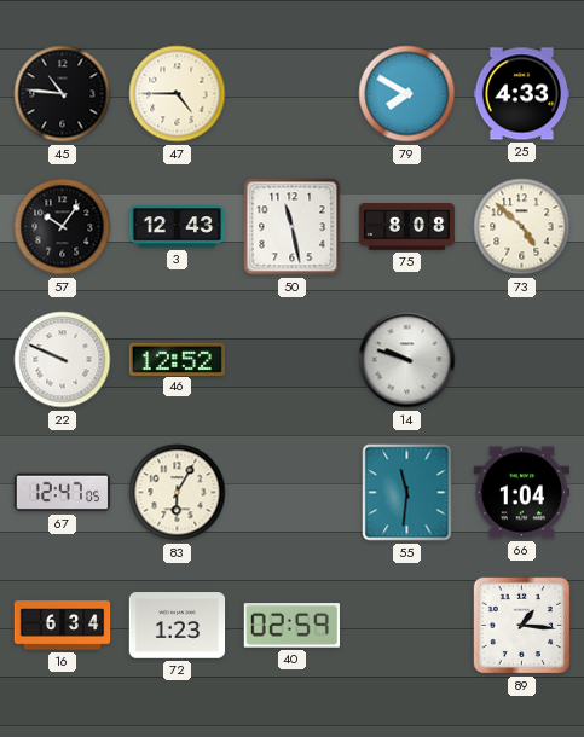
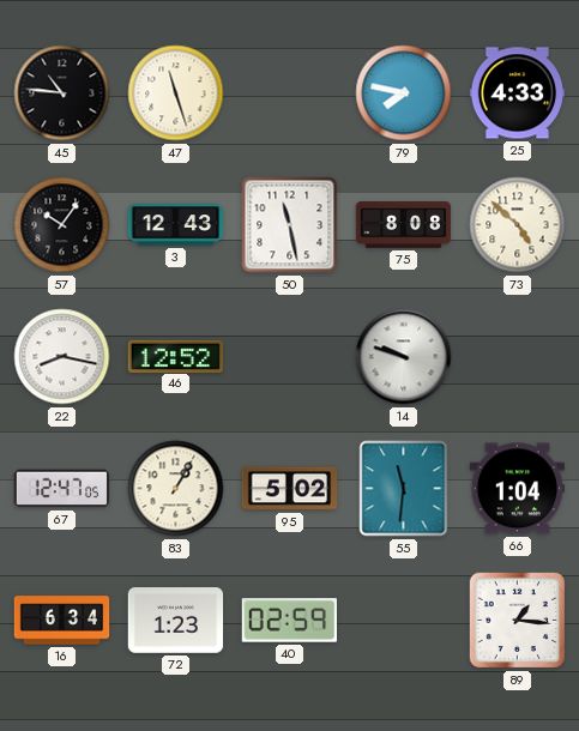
47: 4:45 -> 11:27 (176, 93)
79: 7:50 -> 7:47 (404, 93)
22: 9:49 -> 8:17 (62, 357)
83: 6:05 -> 1:05 (176, 489)
95: none -> 5:02 (290, 489)
